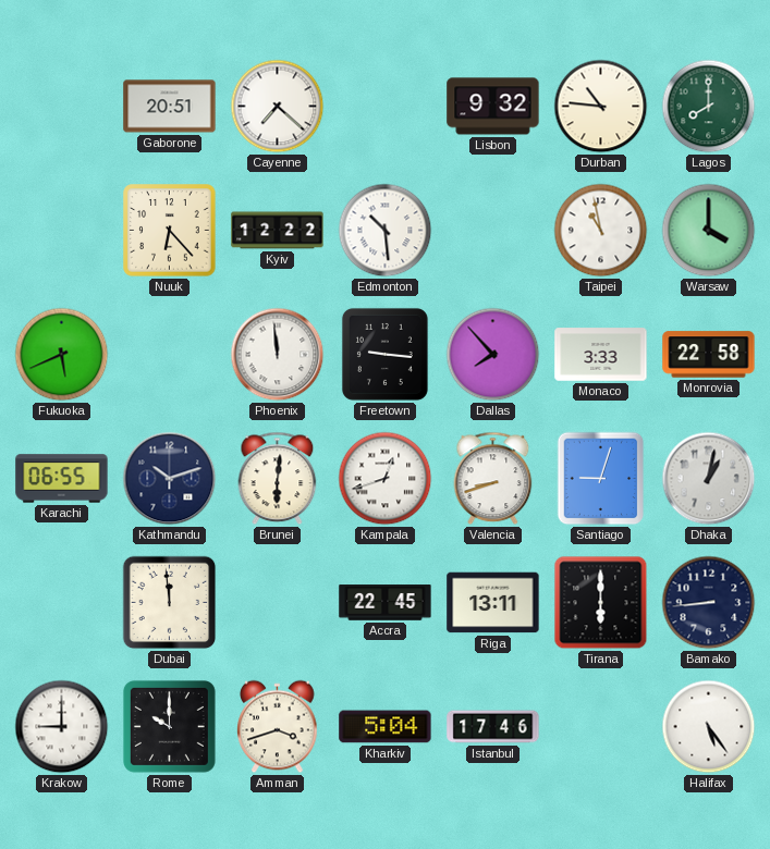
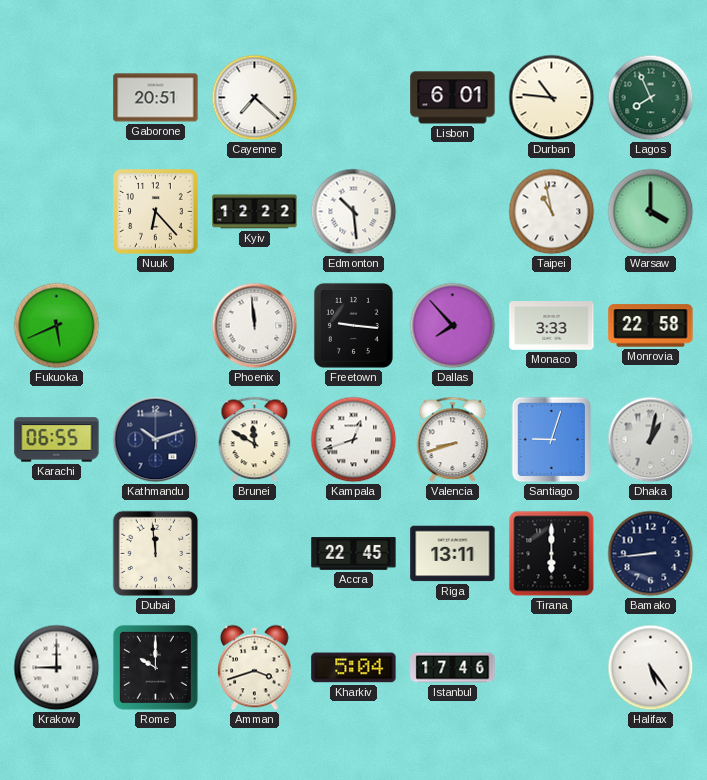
Lisbon: 9:32 -> 6:01 (453, 98)
Lagos: 8:00 -> 7:56 (651, 98)
Brunei: 6:01 -> 11:50 (255, 440)
